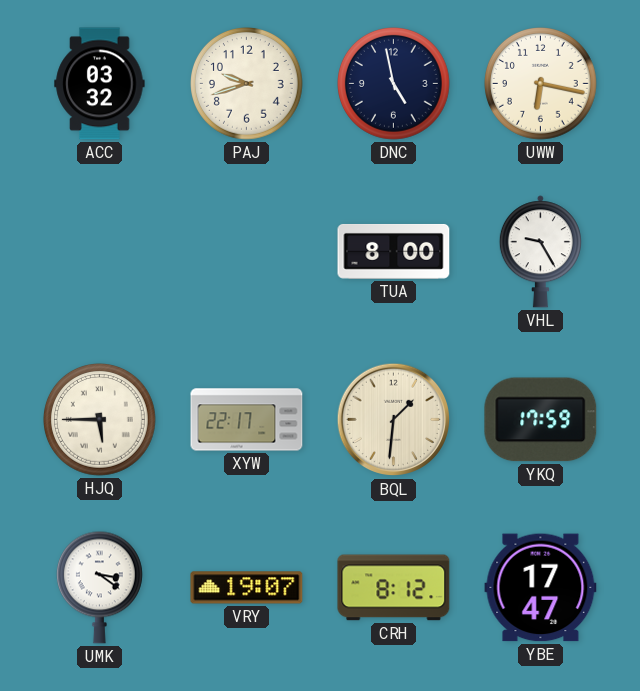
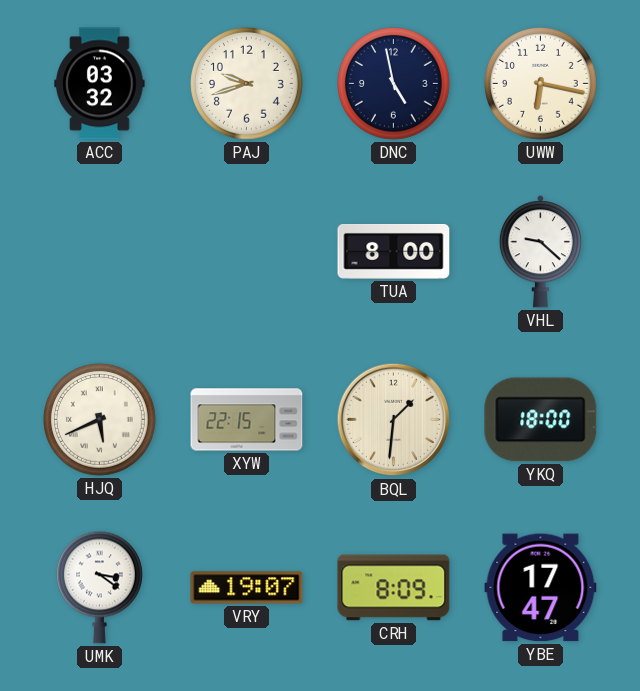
VHL: 9:25 -> 9:22 (540, 252)
HJQ: 5:45 -> 5:41 (100, 420)
XYW: 22:17 -> 22:15 (247, 420)
YKQ: 17:59 -> 18:00 (541, 420)
CRH: 8:12 -> 8:09 (394, 588)
